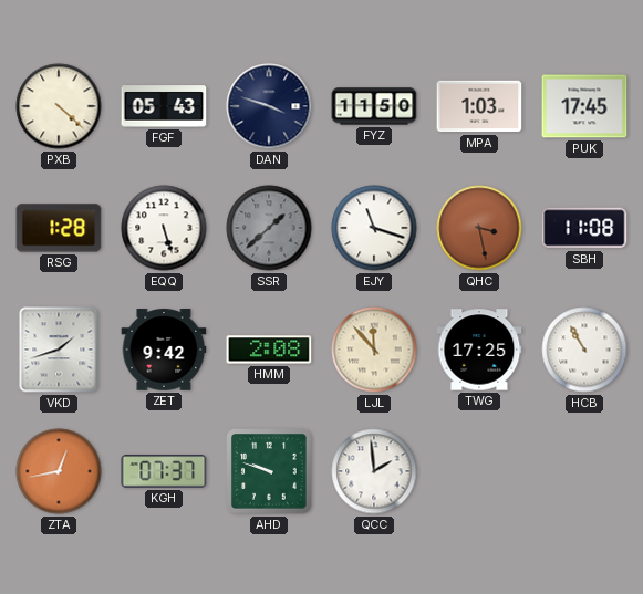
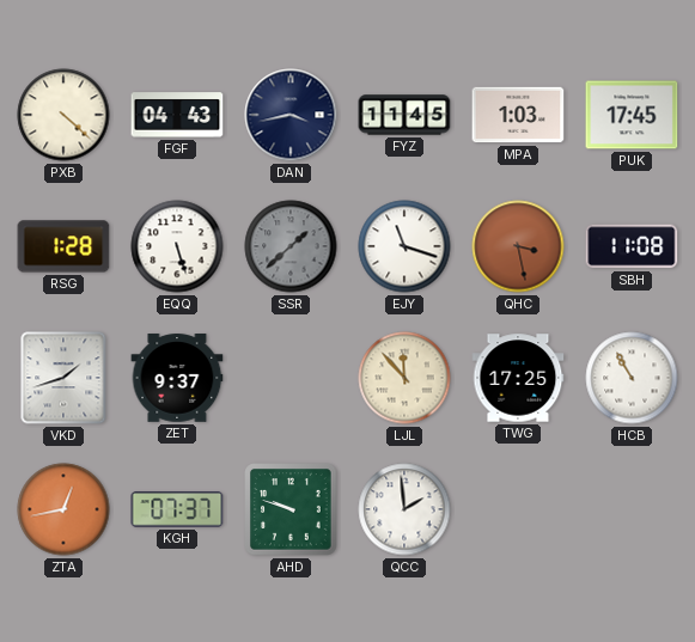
FGF: 05:43 -> 04:43 (177, 115)
DAN: 3:48 -> 3:43 (291, 115)
FYZ: 11:50 -> 11:45 (404, 115)
ZET: 9:42 -> 9:37 (177, 378)
HMM: 2:08 -> none (269, 350)
